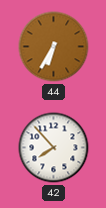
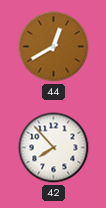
44: 6:35 -> 12:40 (54, 47)
